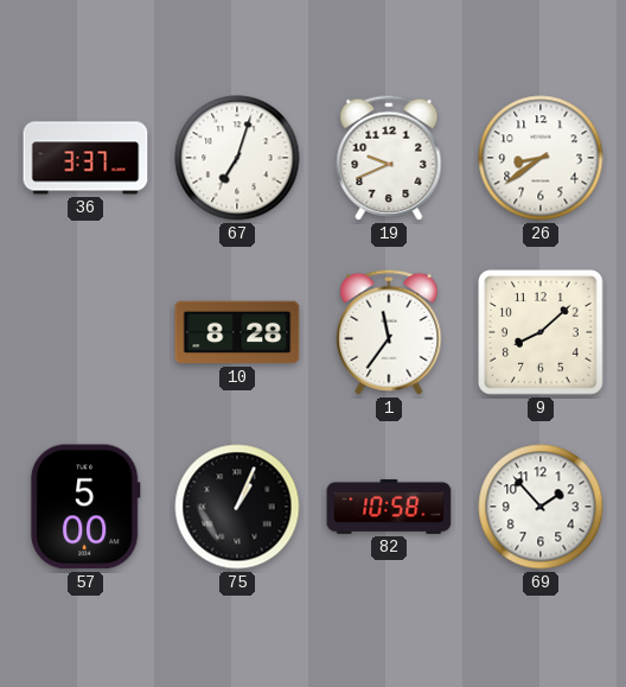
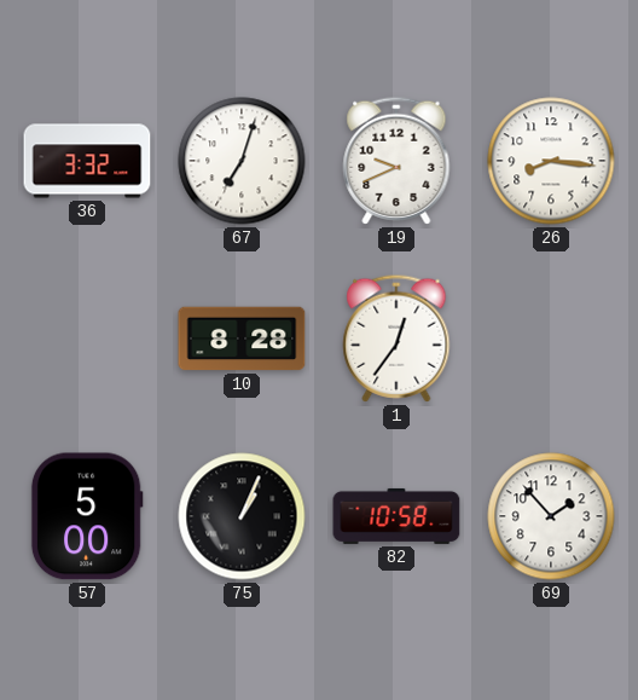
36: 3:37 -> 3:32 (87, 161)
26: 8:39 -> 8:16 (551, 161)
1: 11:36 -> 12:36 (396, 339)
9: 8:08 -> none (542, 333)
